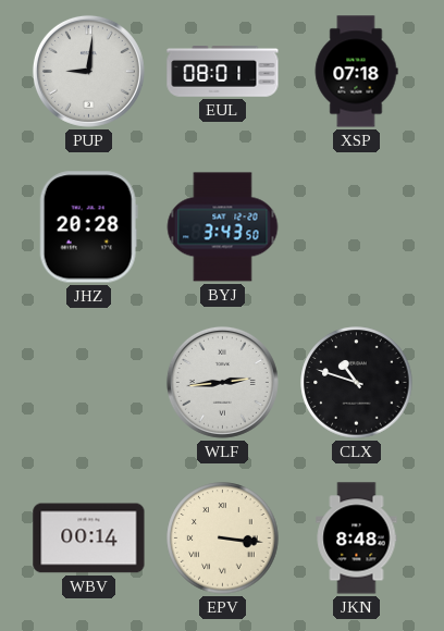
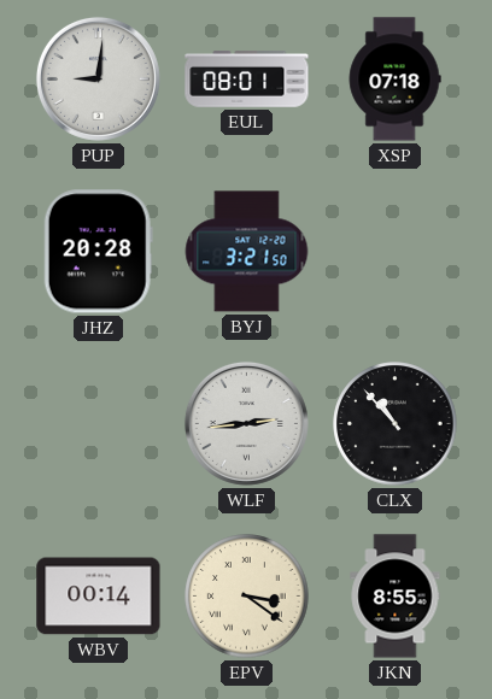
BYJ: 3:43 -> 3:21 (247, 252)
CLX: 10:48 -> 10:53 (396, 424)
EPV: 3:16 -> 3:21 (247, 597)
JKN: 8:48 -> 8:55 (396, 597)
